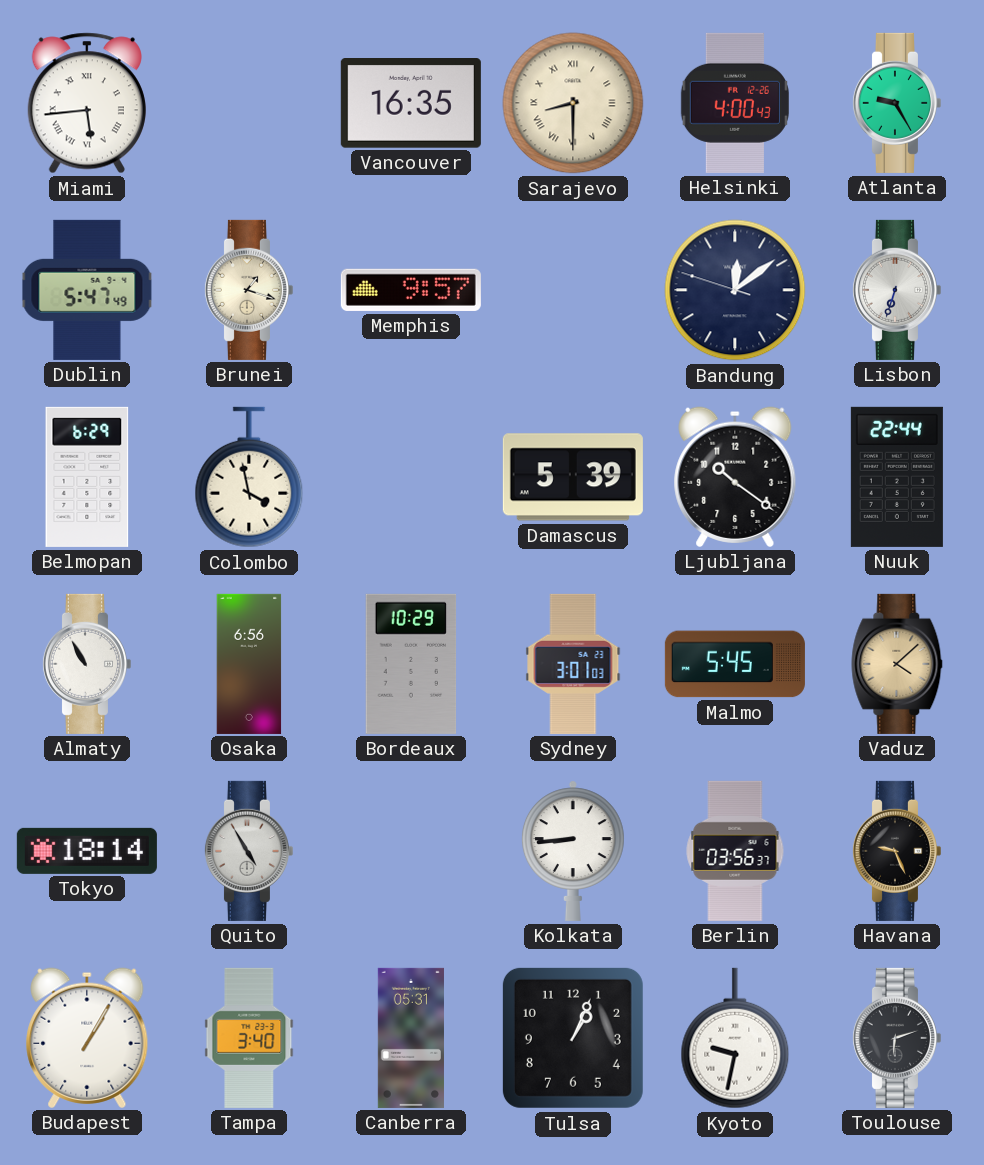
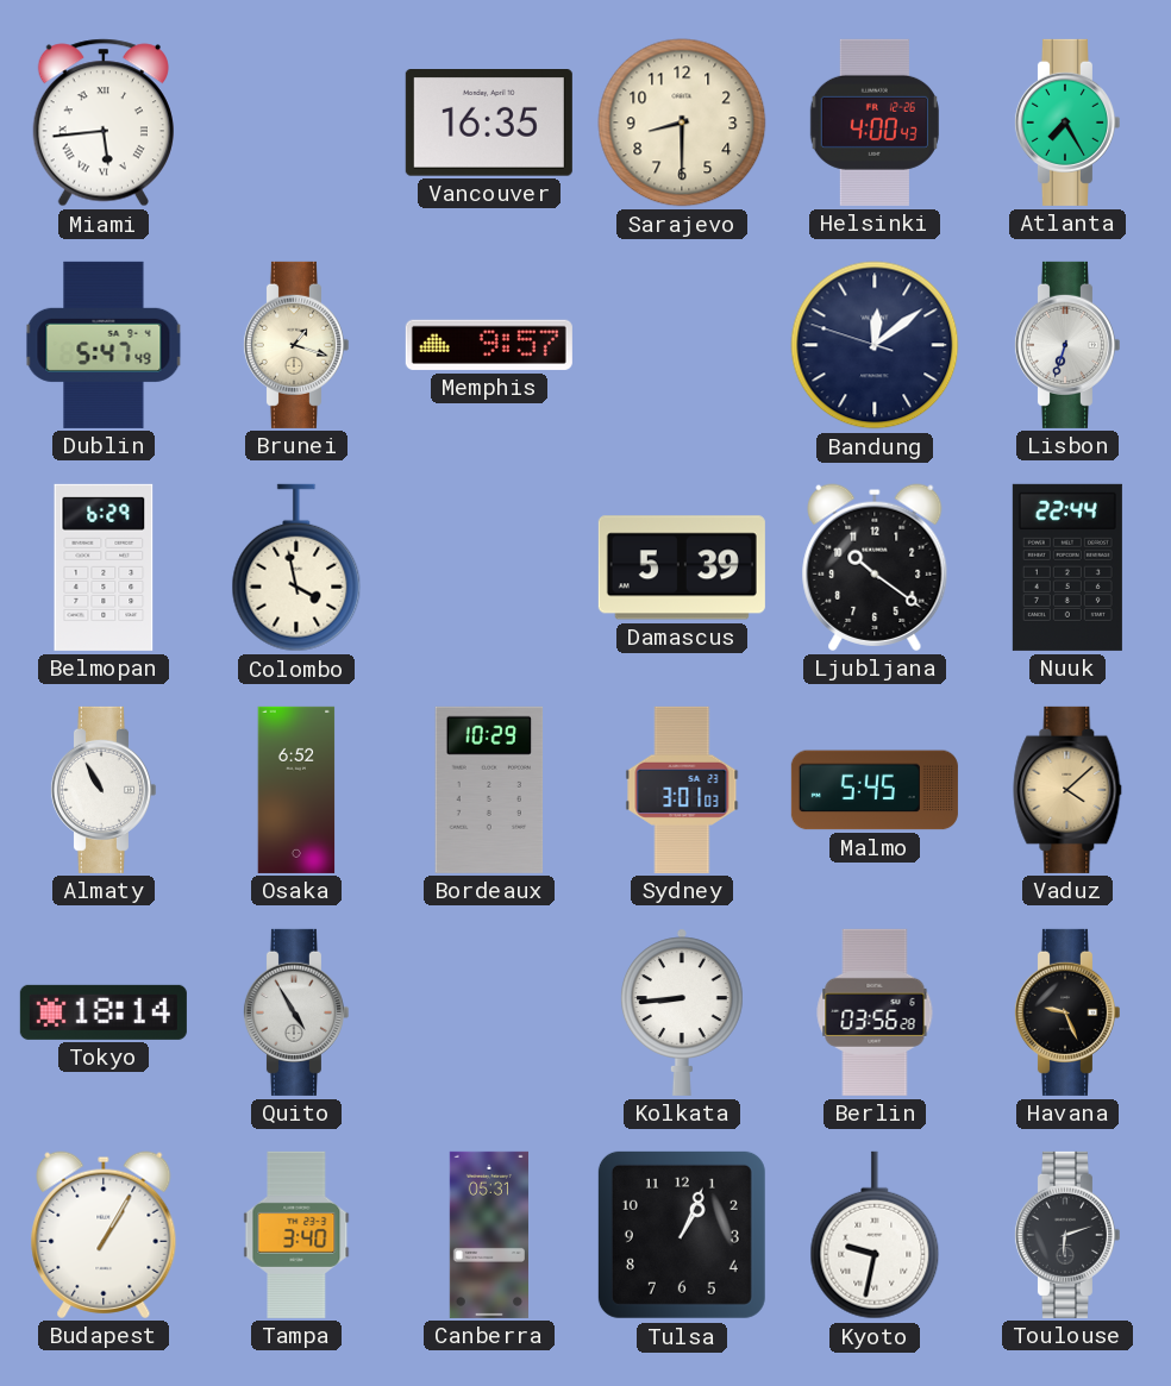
Sarajevo numerals: Roman -> Arabic (682, 123)
Atlanta: 9:25 -> 7:25 (1066, 123)
Osaka: 6:56 -> 6:52 (296, 790)
Berlin: 03:56:37 -> 03:56:28 (875, 1012)
